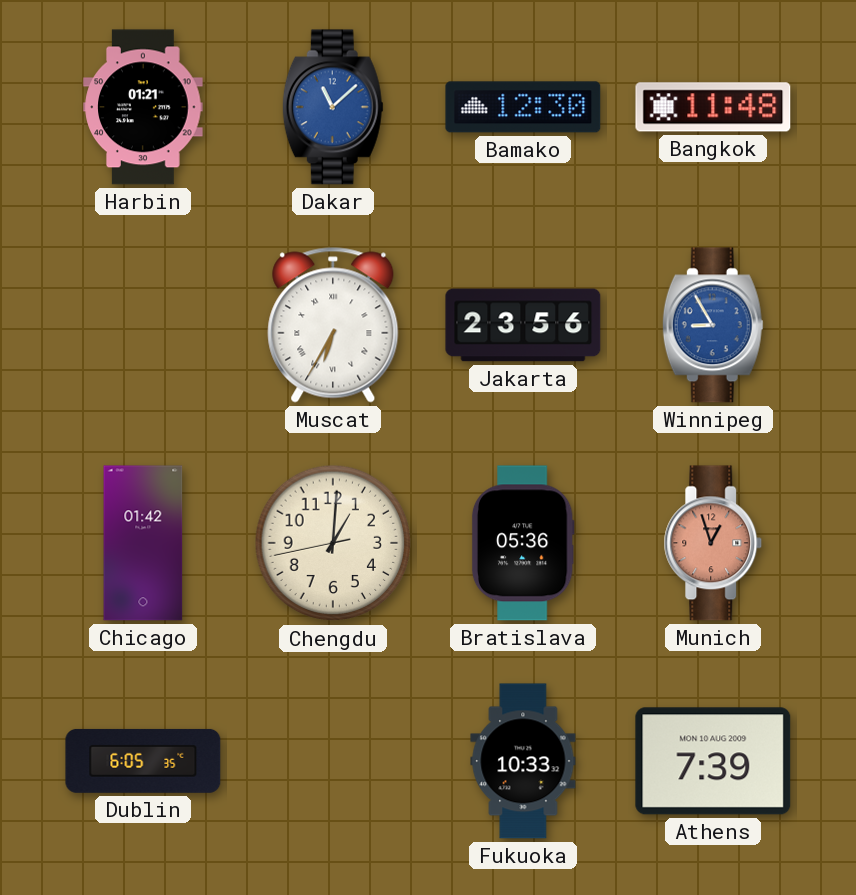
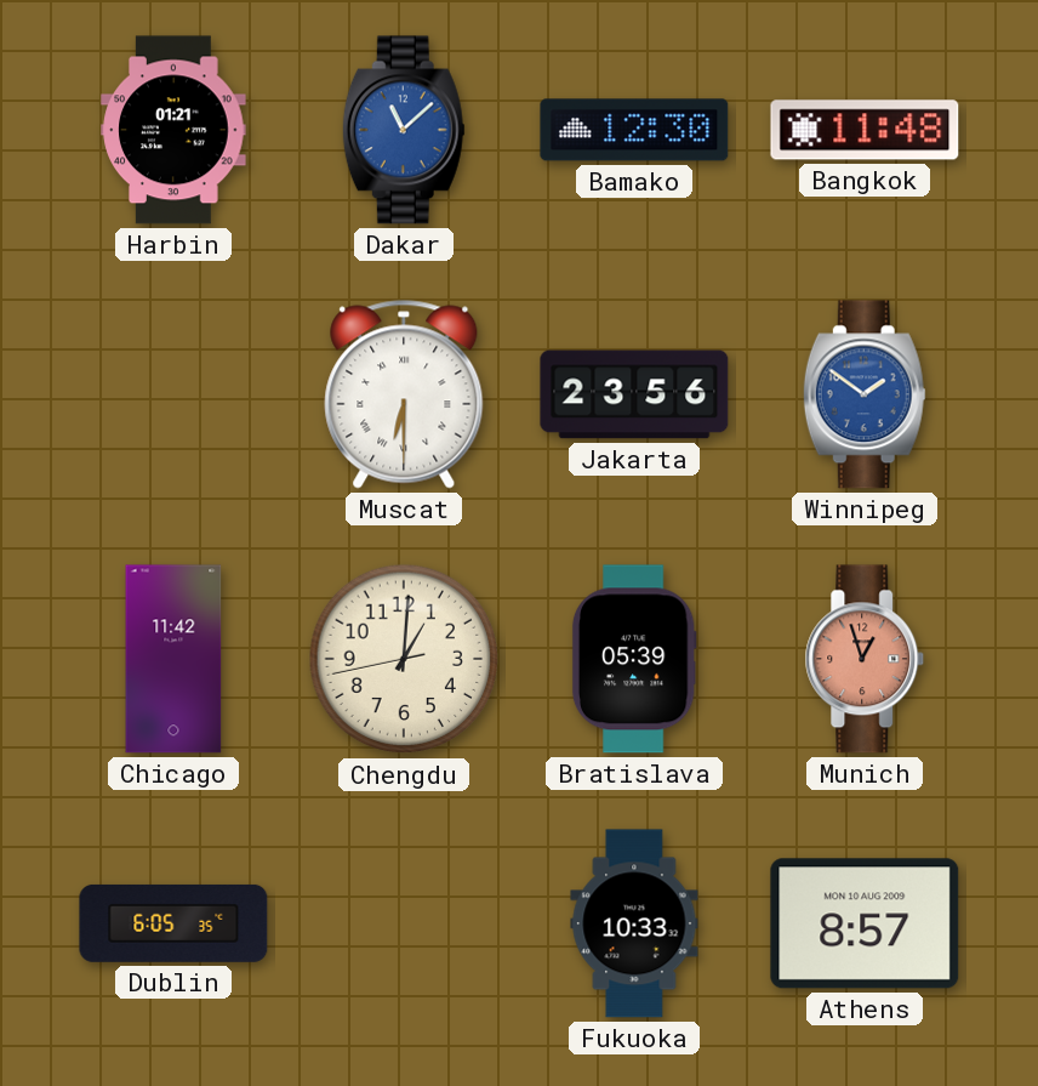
Muscat: 6:35 -> 6:30 (404, 394)
Winnipeg: 8:55 -> 1:51 (865, 394)
Chicago: 01:42 -> 11:42 (173, 659)
Bratislava: 05:36 -> 05:39 (634, 659)
Athens: 7:39 -> 8:57 (865, 923)
